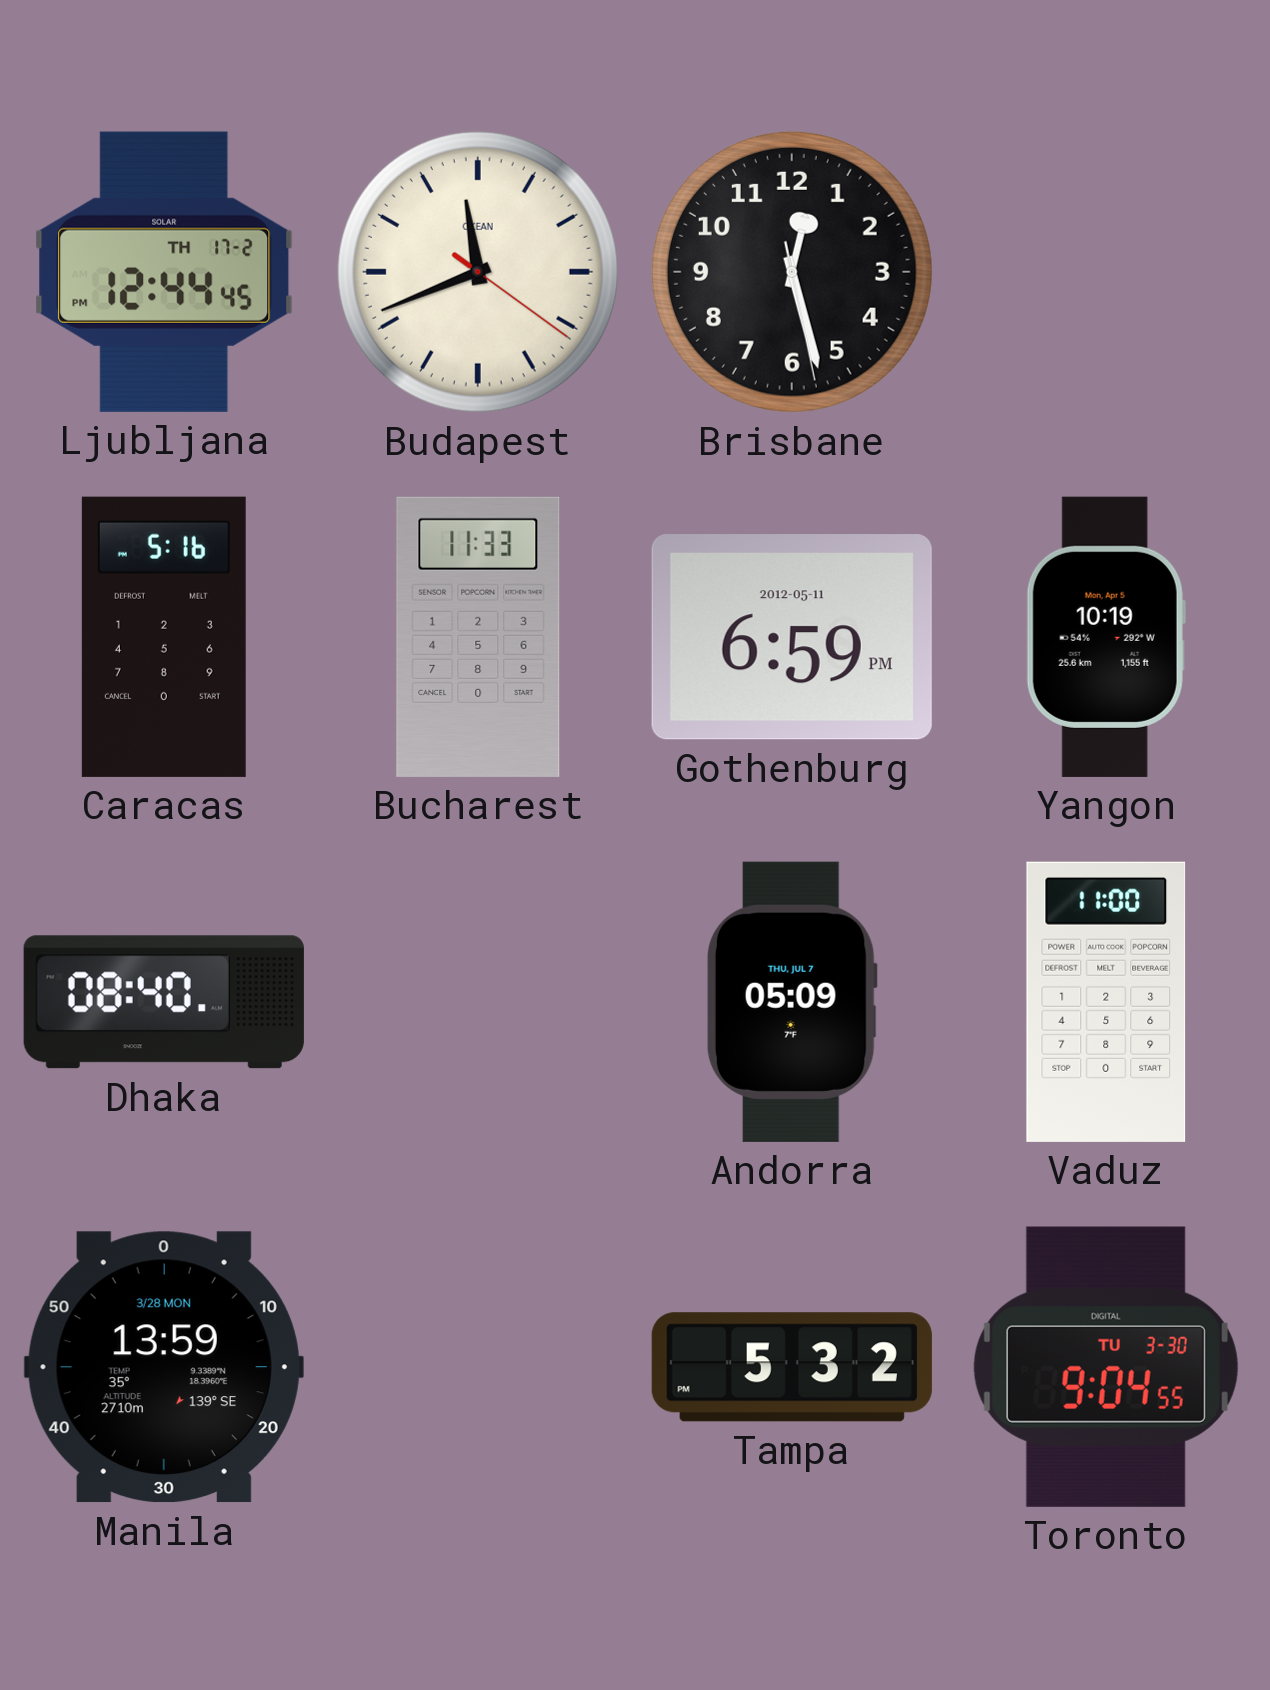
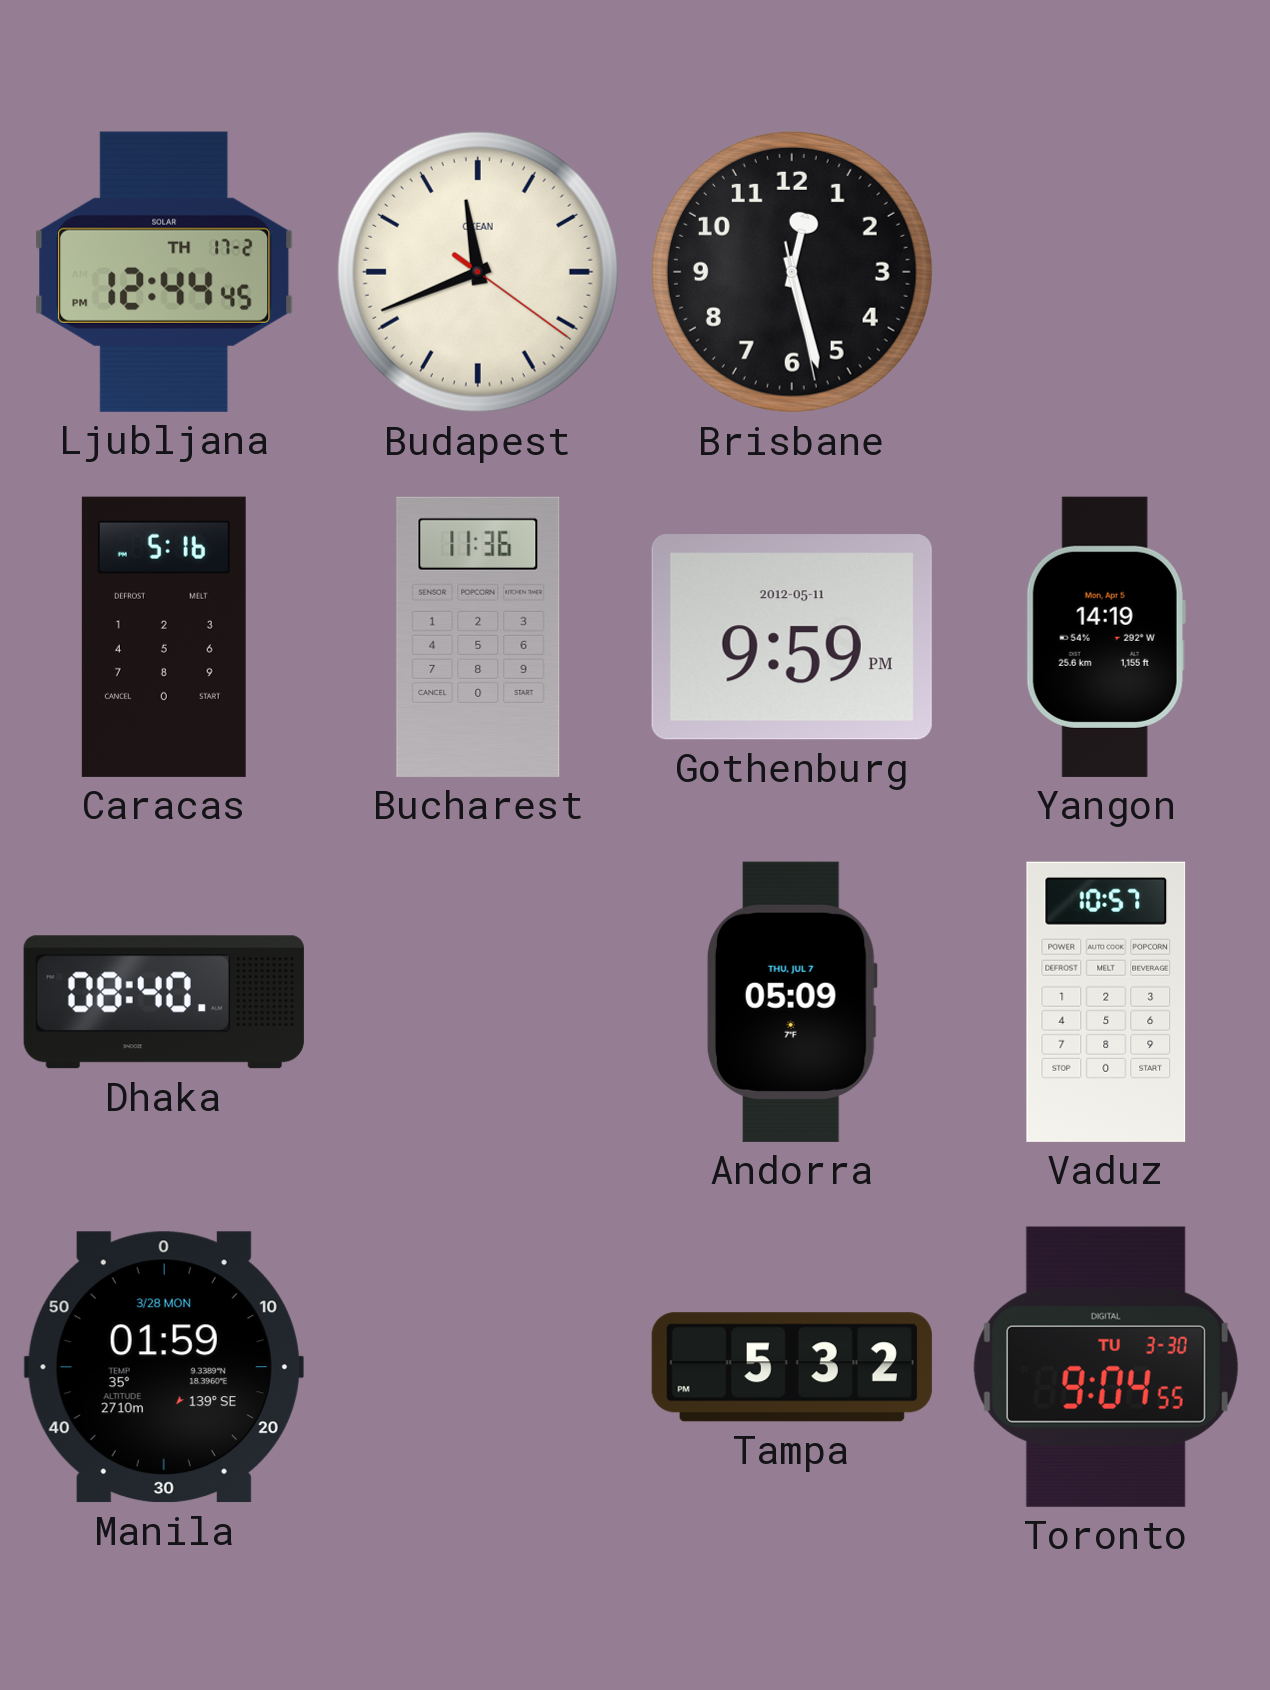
Bucharest: 11:33 -> 11:36 (478, 637)
Gothenburg: 6:59 -> 9:59 (792, 637)
Yangon: 10:19 -> 14:19 (1106, 637)
Vaduz: 11:00 -> 10:57 (1106, 1002)
Manila: 13:59 -> 01:59 (164, 1367)
